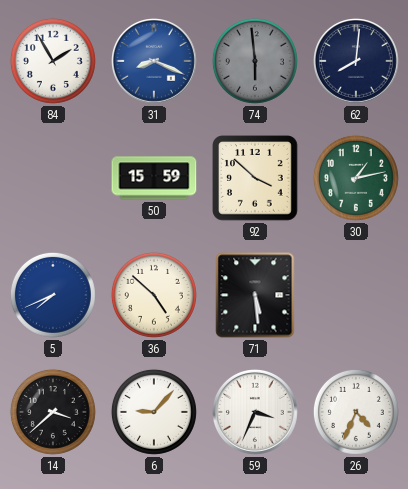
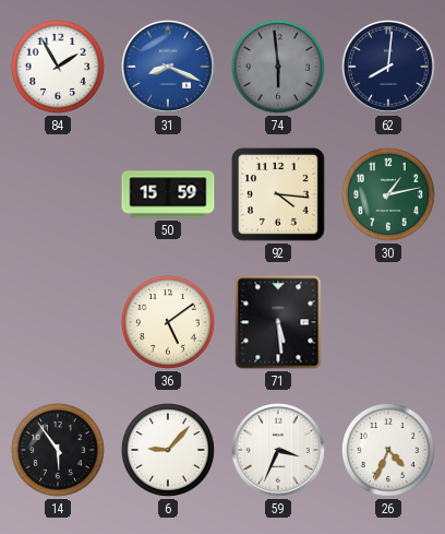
92: 3:52 -> 4:16 (279, 195)
5: 7:41 -> none (53, 295)
36: 4:52 -> 5:09 (168, 322)
14: 3:38 -> 5:54 (58, 450)
